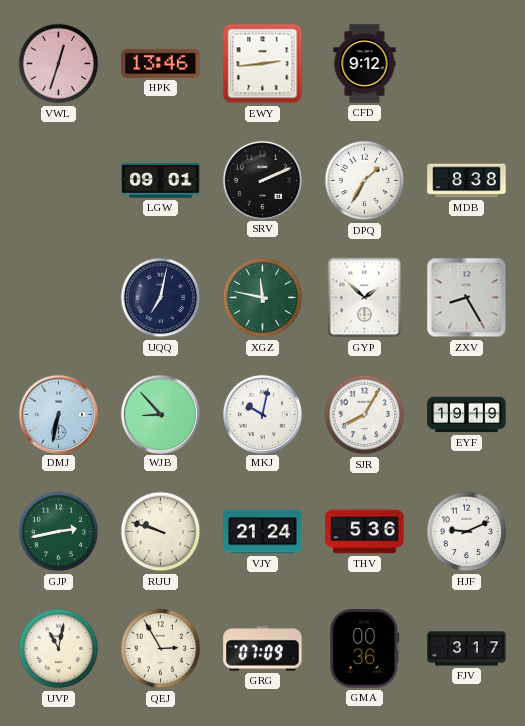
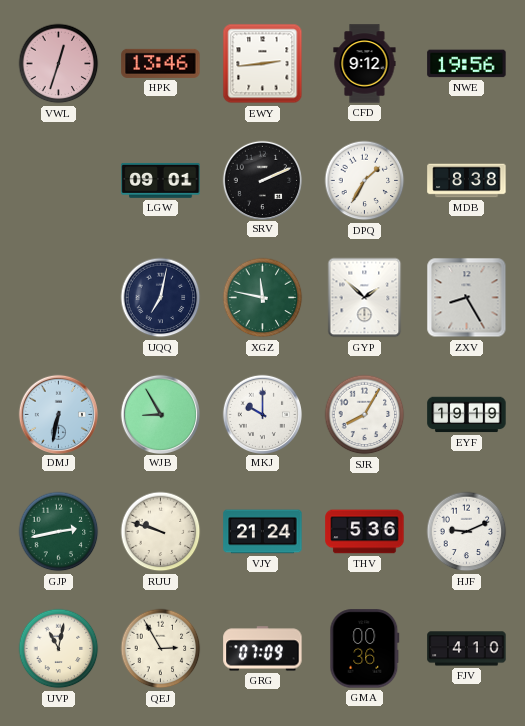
NWE: none -> 19:56 (467, 64)
WJB: 8:53 -> 8:55 (160, 414)
MKJ: 10:02 -> 10:00 (262, 414)
FJV: 3:17 -> 4:10 (467, 649)
